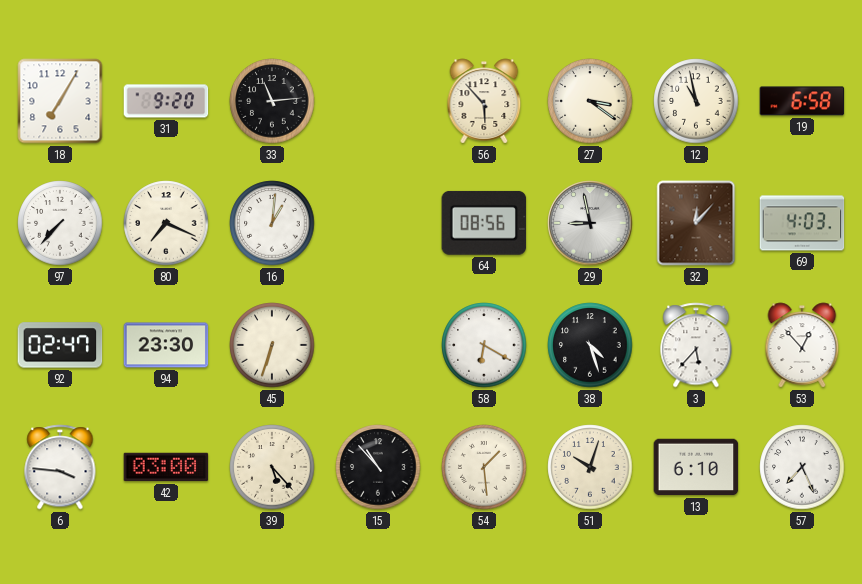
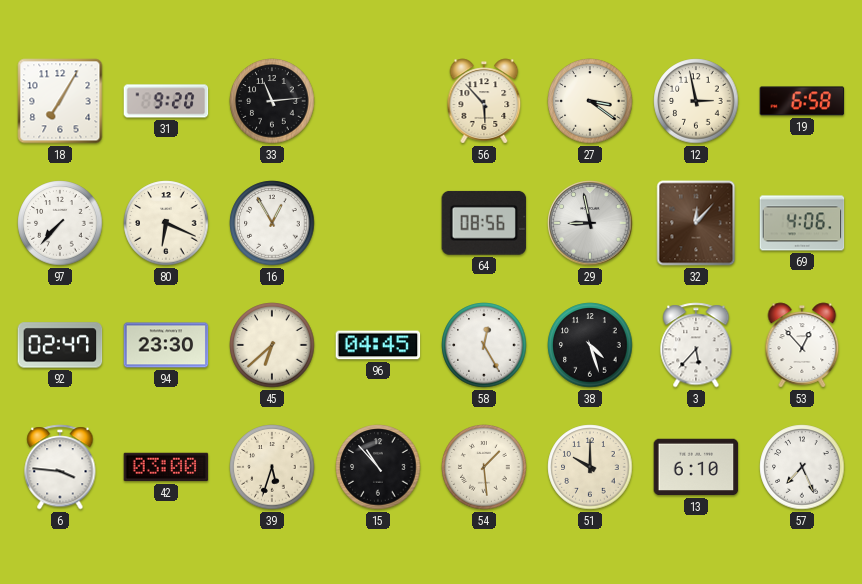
12: 10:58 -> 2:58 (696, 101)
80: 7:19 -> 6:19 (166, 223)
16: 1:01 -> 12:55 (272, 223)
69: 4:03 -> 4:06 (802, 223)
45: 6:33 -> 6:38 (272, 345)
96: none -> 04:45 (378, 345)
58: 6:20 -> 12:25 (484, 345)
39: 5:23 -> 5:33 (272, 467)
51: 10:03 -> 10:00 (590, 467)
